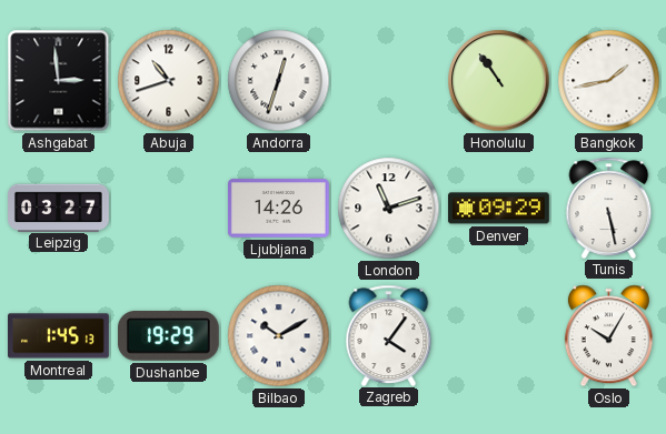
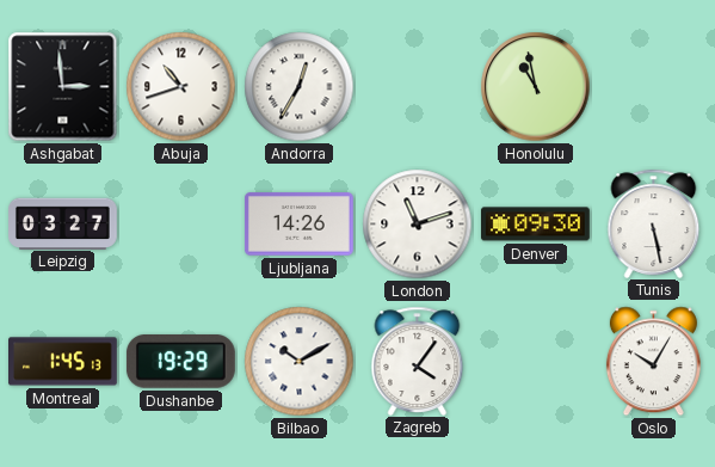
Andorra: 12:33 -> 12:35 (300, 87)
Honolulu: 10:54 -> 10:58 (536, 87)
Bangkok: 1:43 -> none (609, 81)
Denver: 09:29 -> 09:30 (535, 225)
